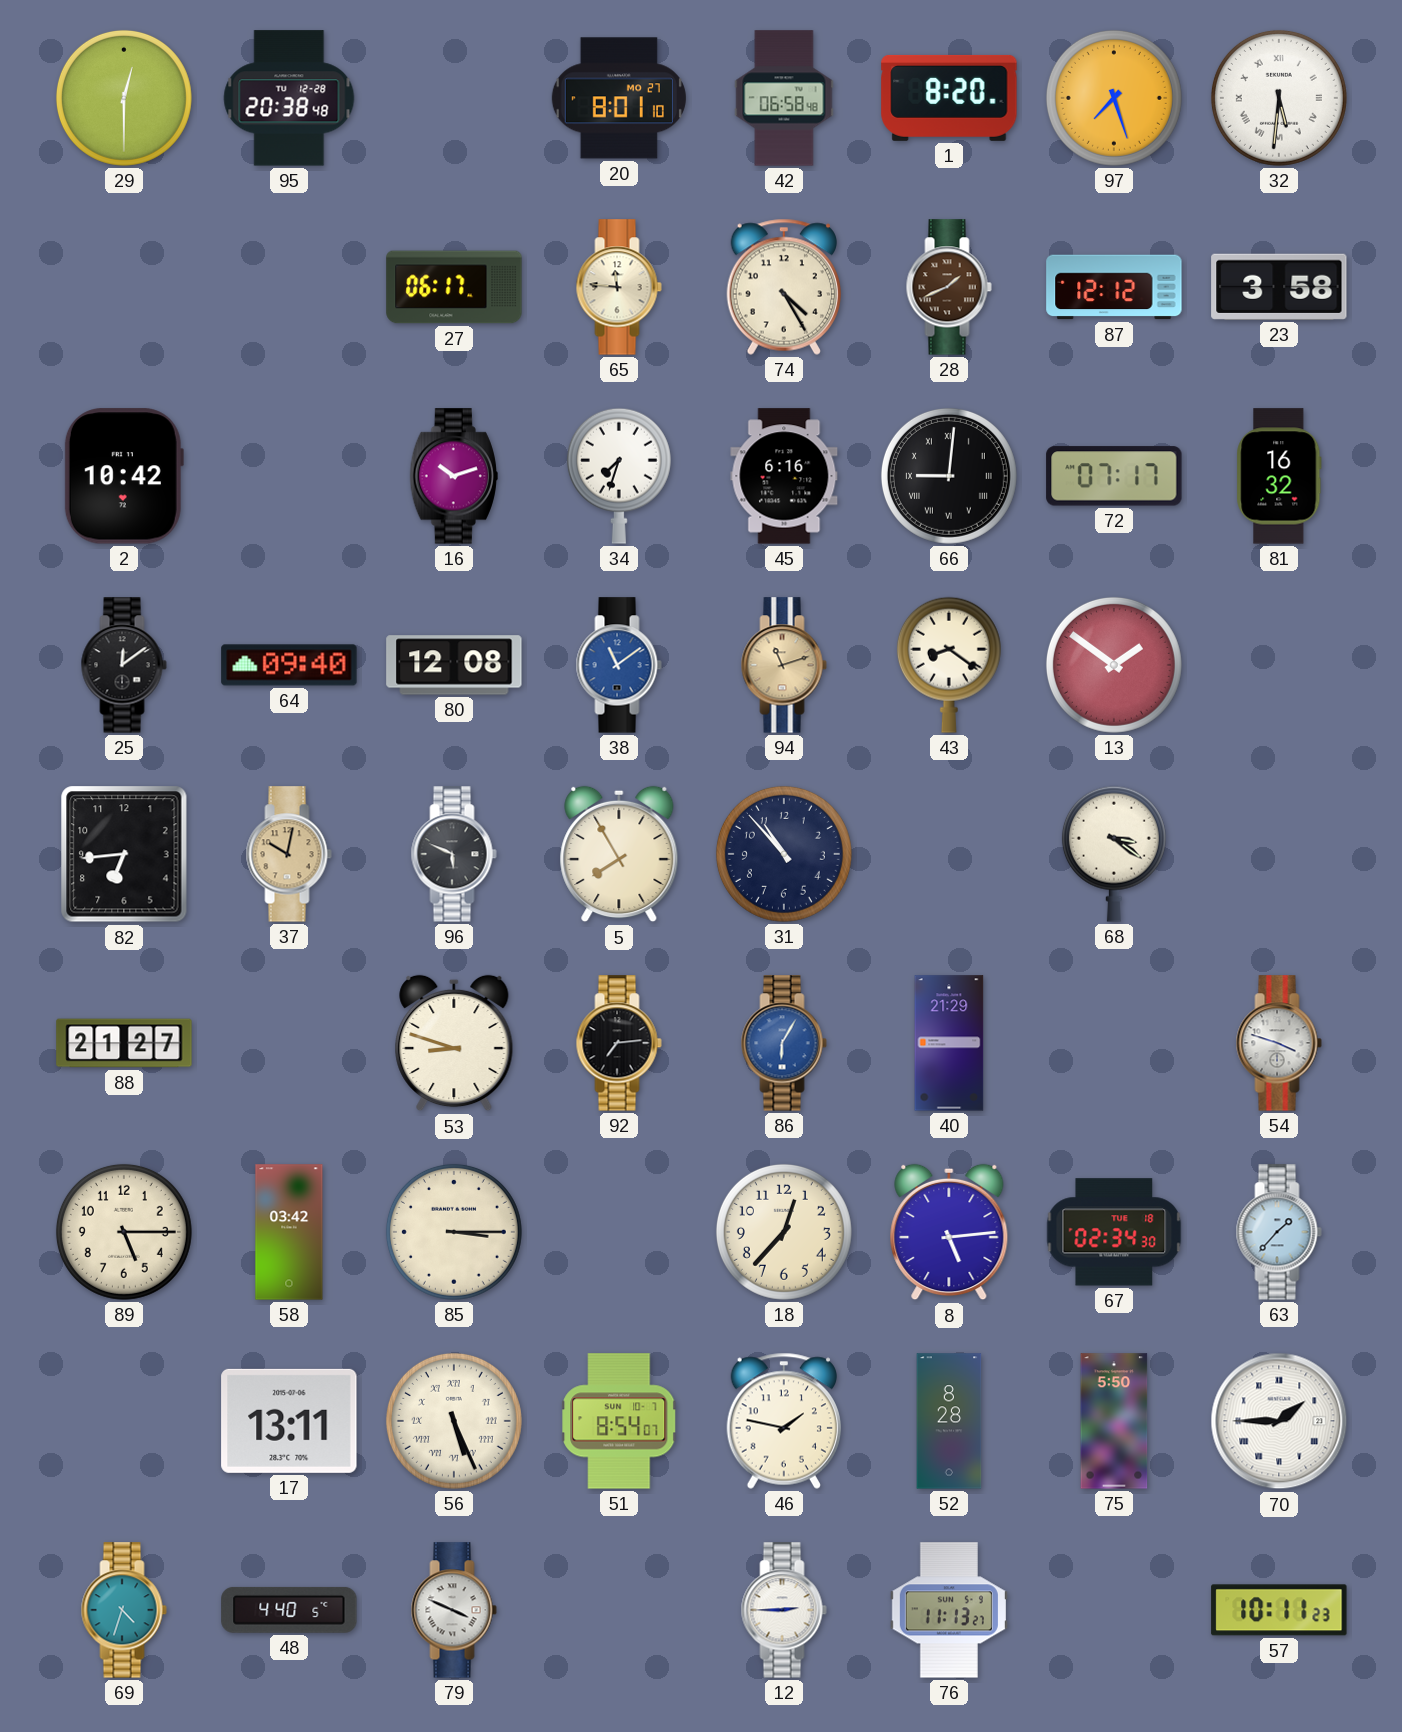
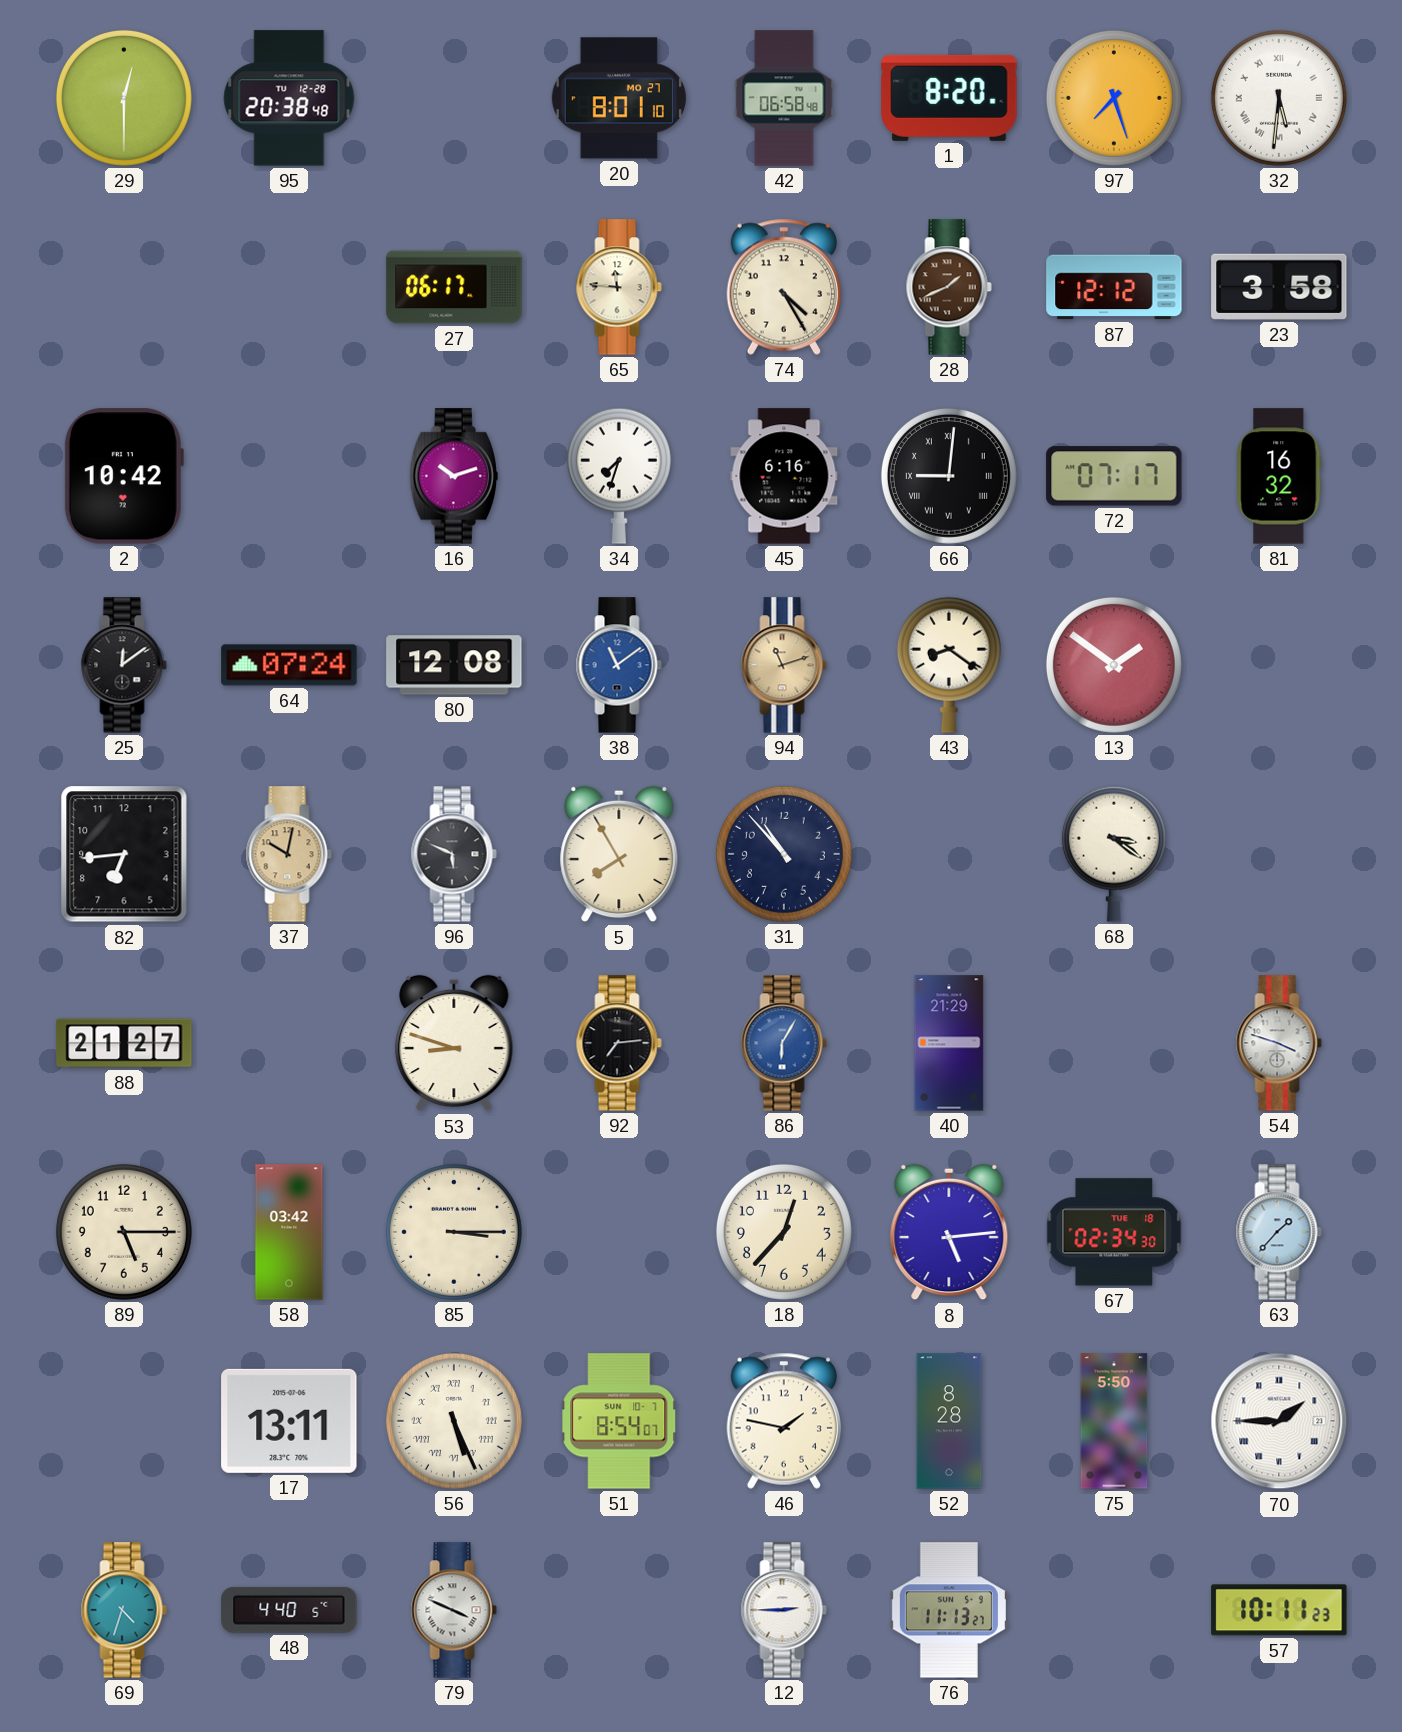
64: 09:40 -> 07:24 (289, 665)
